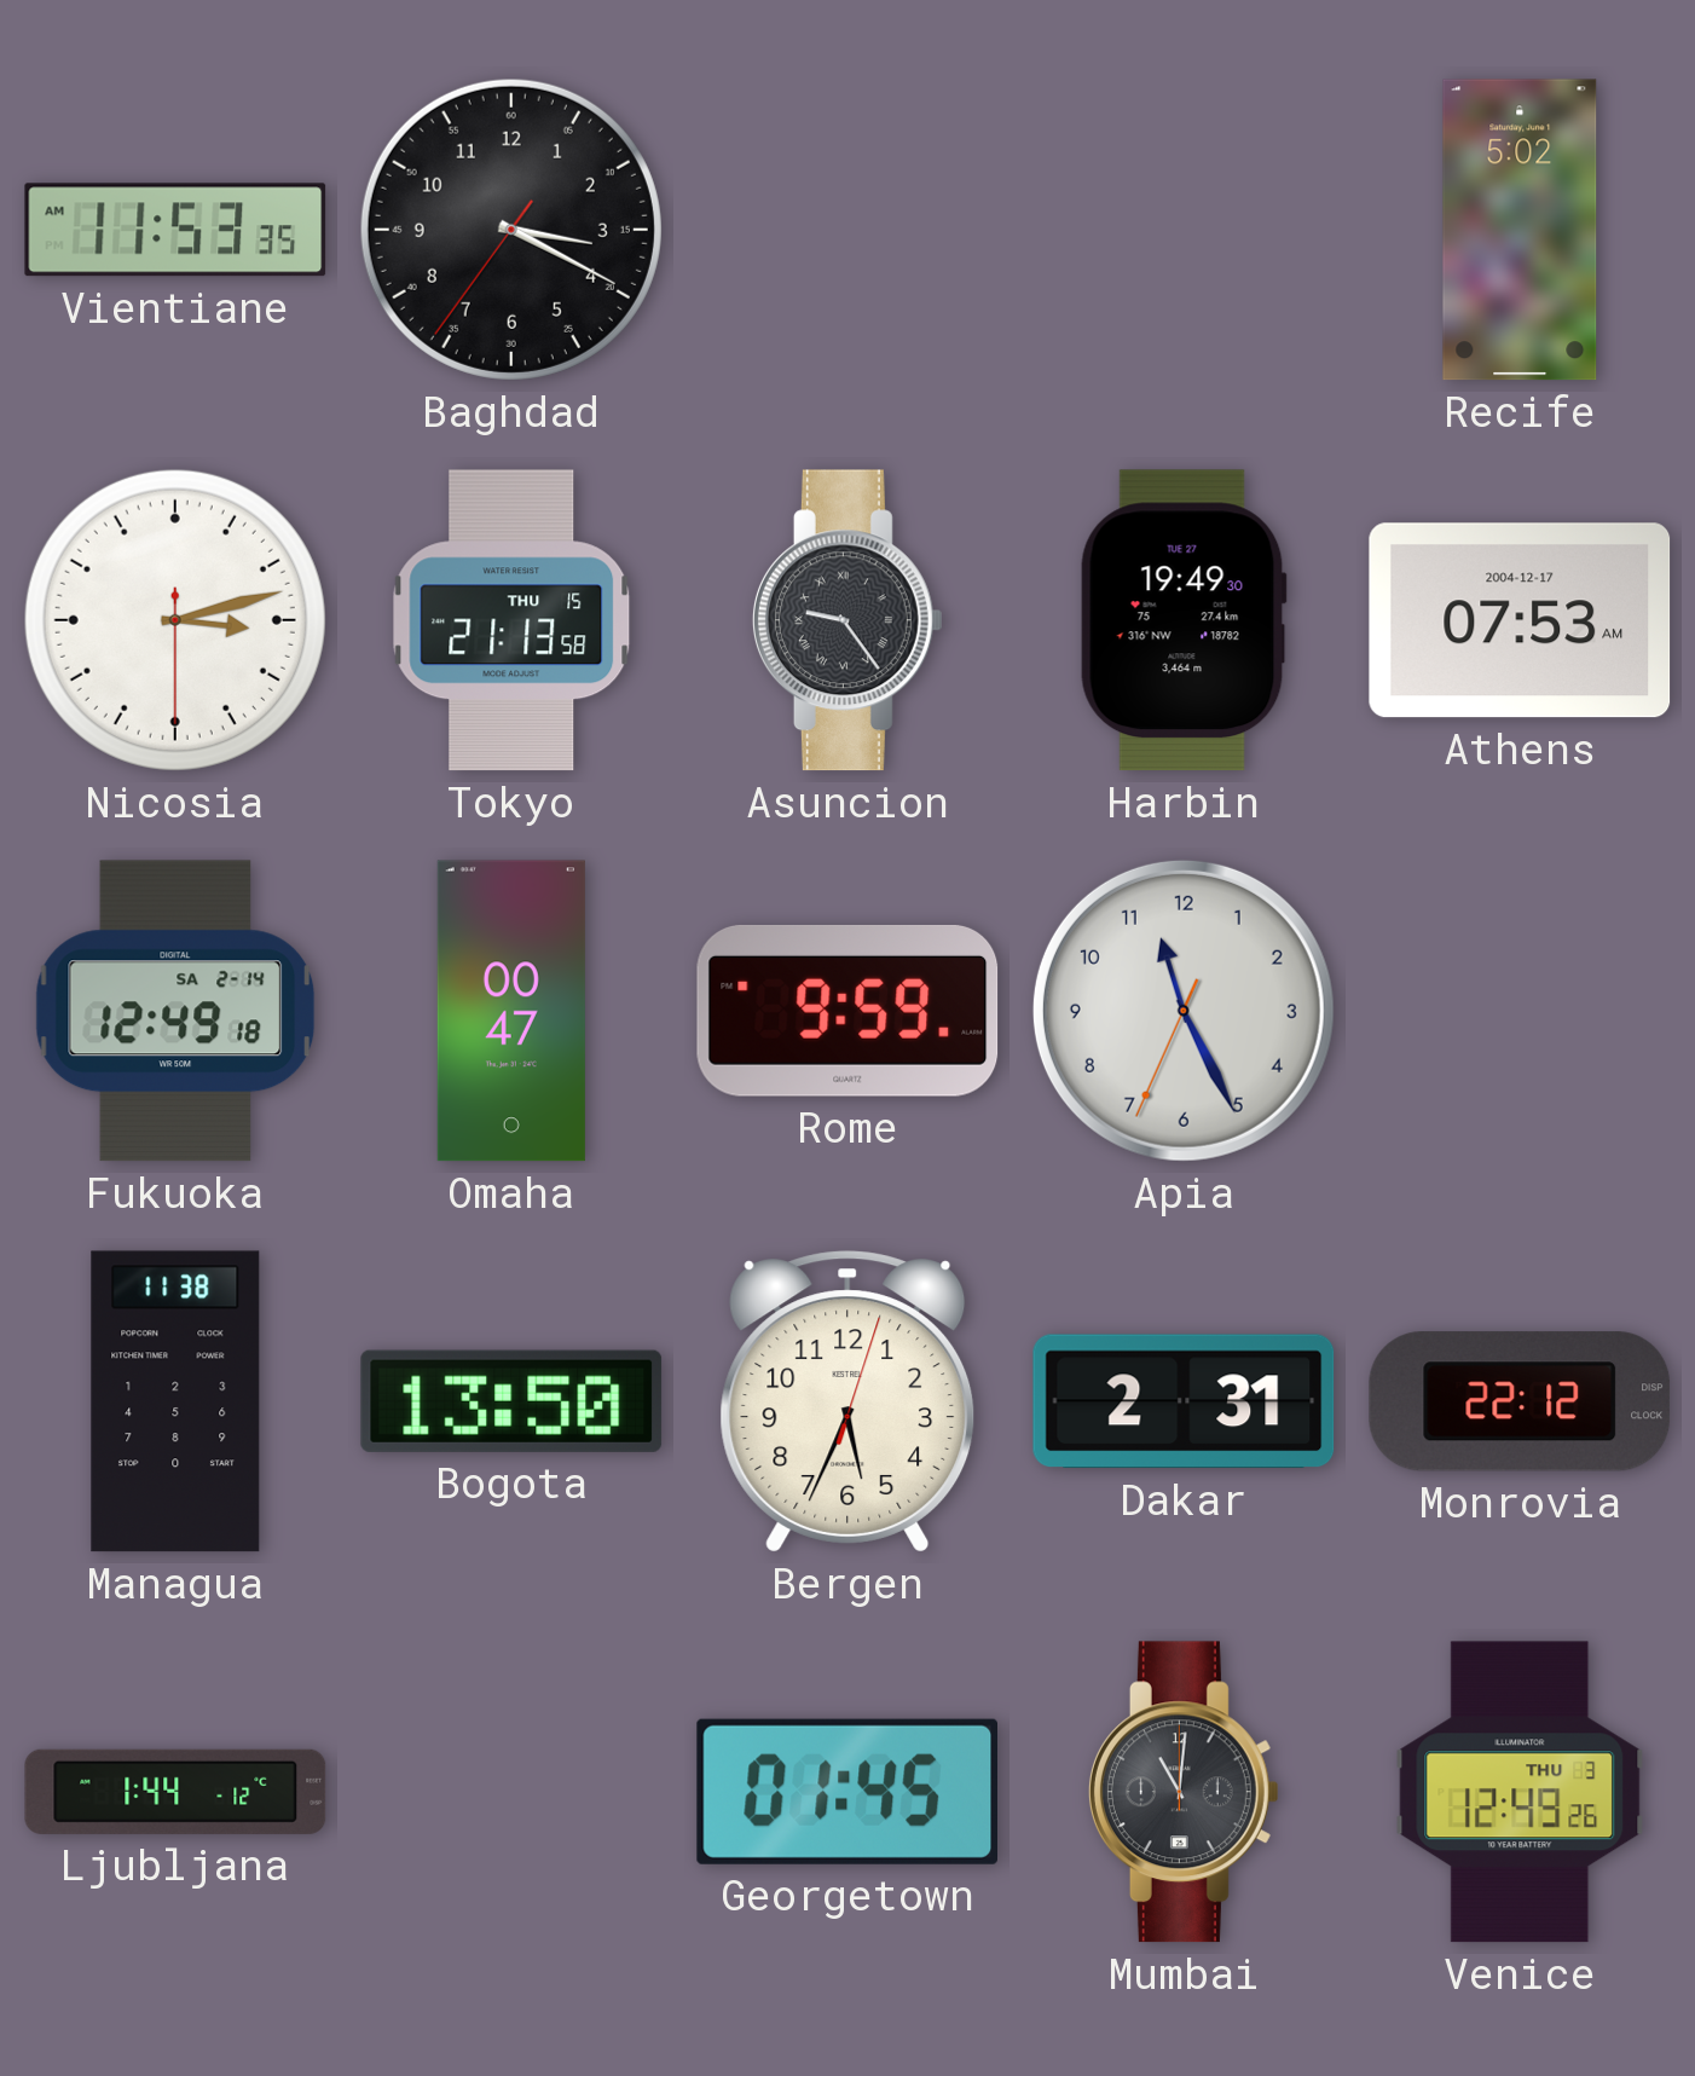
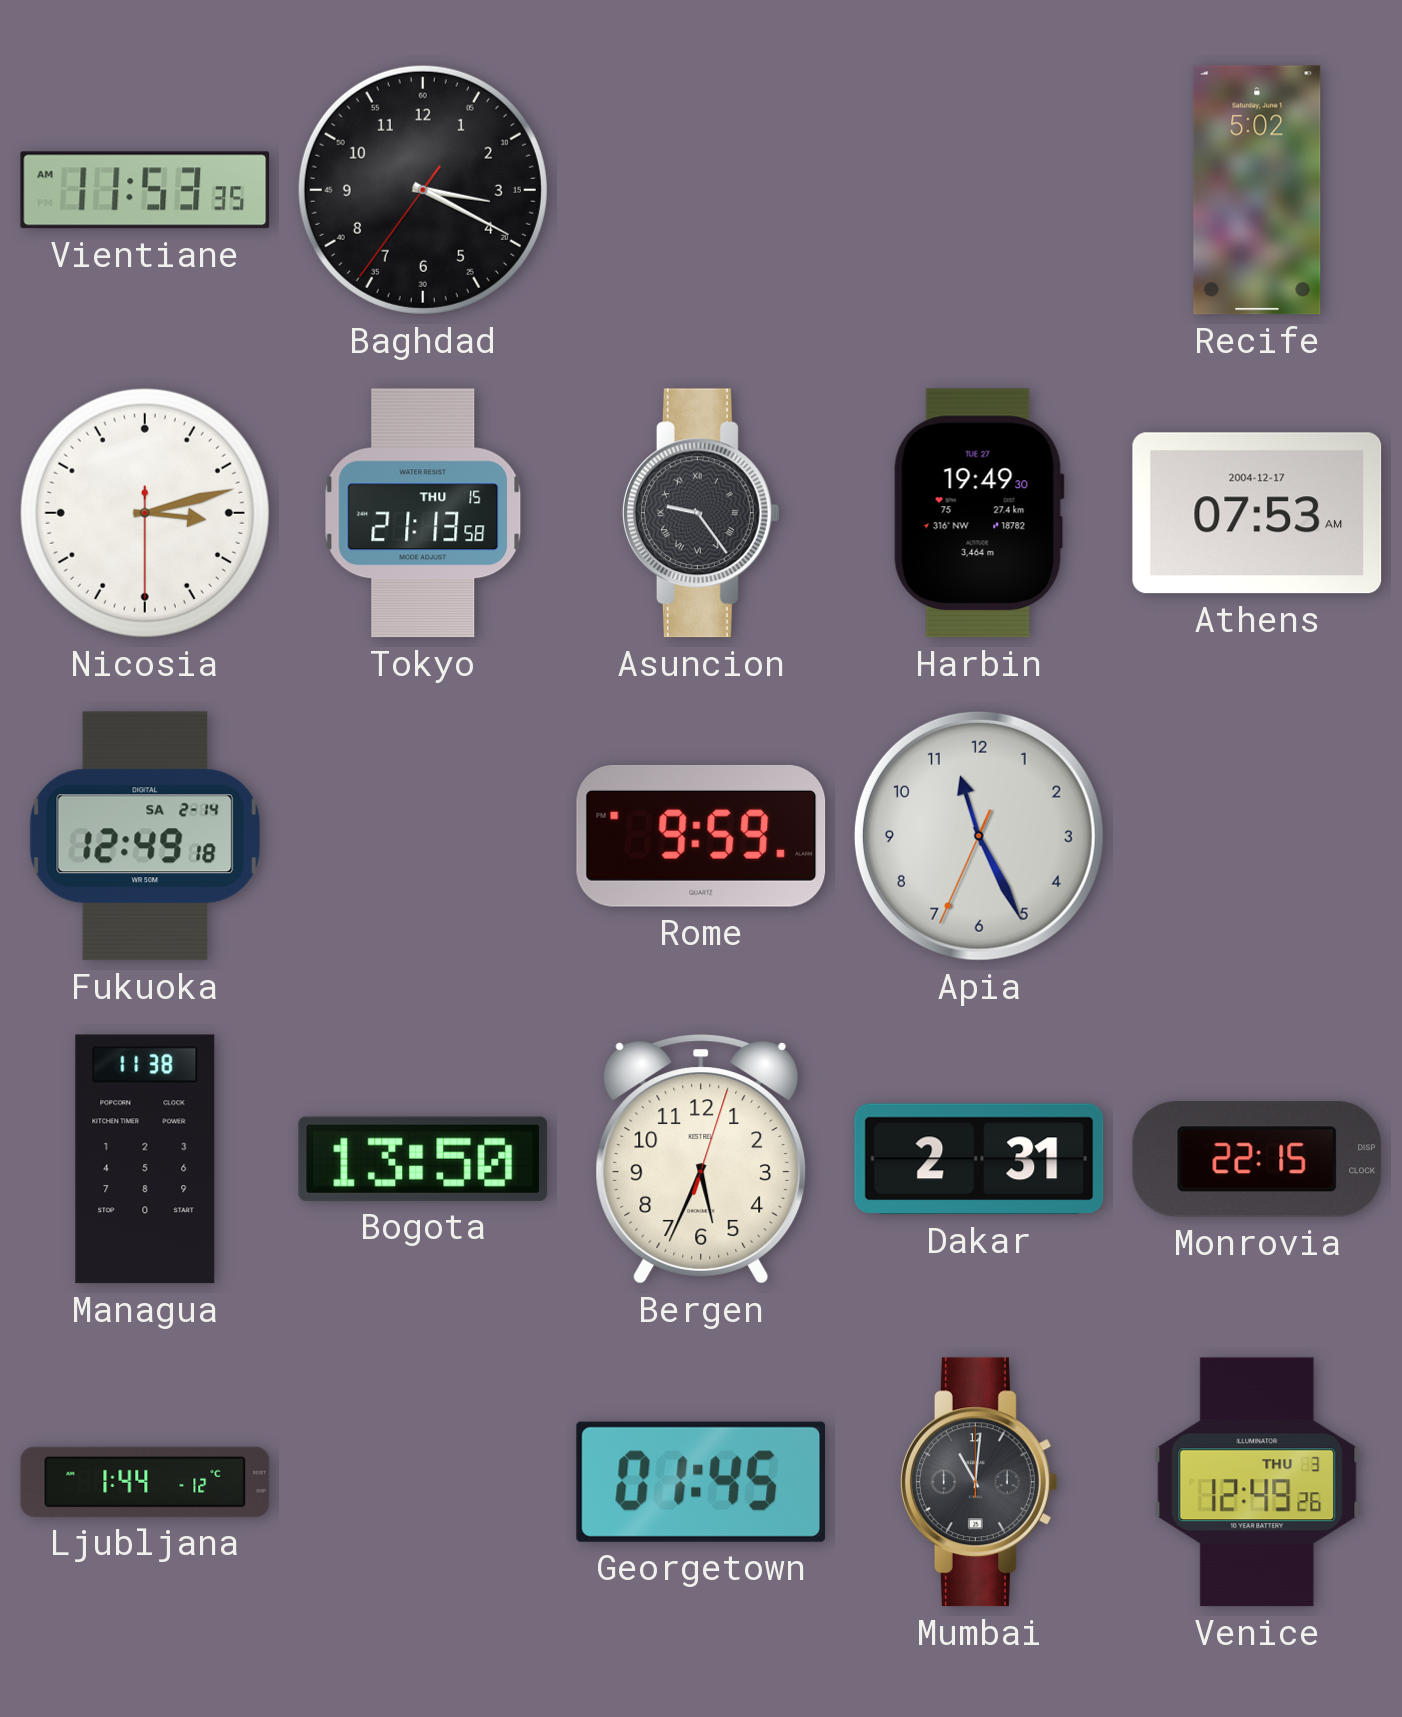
Omaha: 00:47 -> none (511, 1011)
Monrovia: 22:12 -> 22:15 (1257, 1159)
